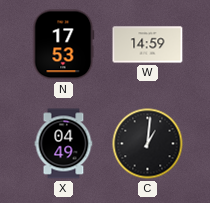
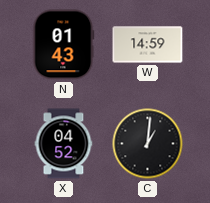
N: 17:53 -> 01:43 (64, 45)
X: 04:49 -> 04:52 (64, 144)
